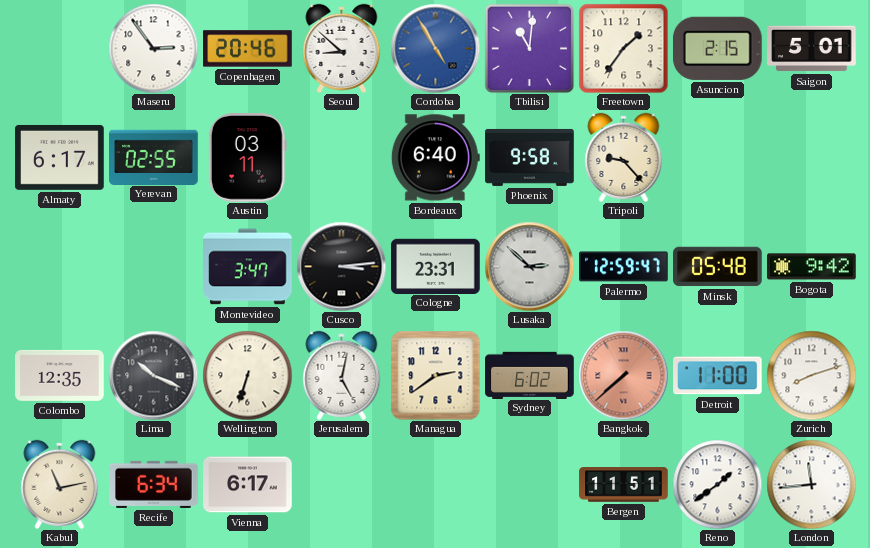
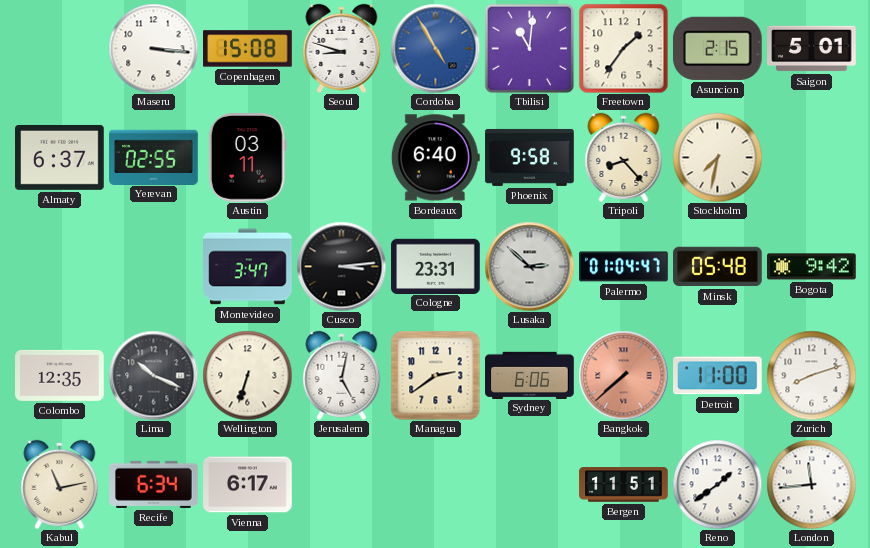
Maseru: 2:54 -> 3:16 (153, 48)
Copenhagen: 20:46 -> 15:08 (248, 49)
Seoul: 8:52 -> 8:48 (342, 48)
Almaty: 6:17 -> 6:37 (60, 157)
Tripoli: 9:23 -> 8:23 (624, 157)
Stockholm: none -> 7:32 (717, 157)
Palermo: 12:59 -> 01:04 (624, 267)
Sydney: 6:02 -> 6:06 (530, 375)
